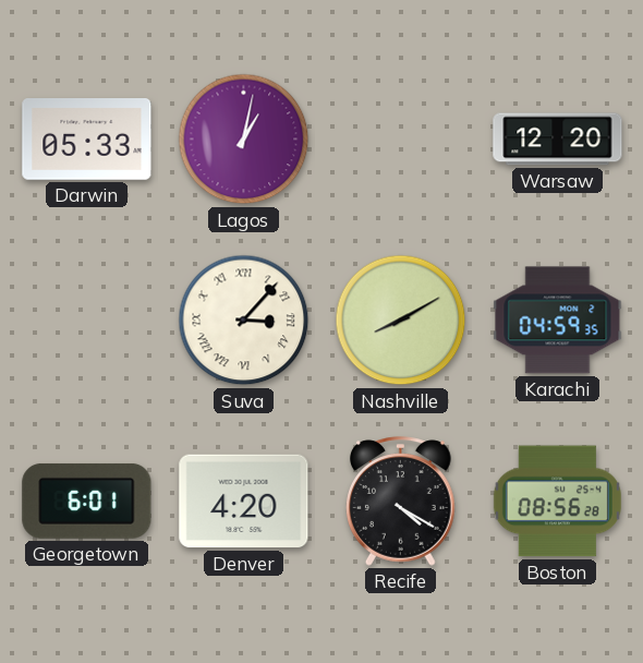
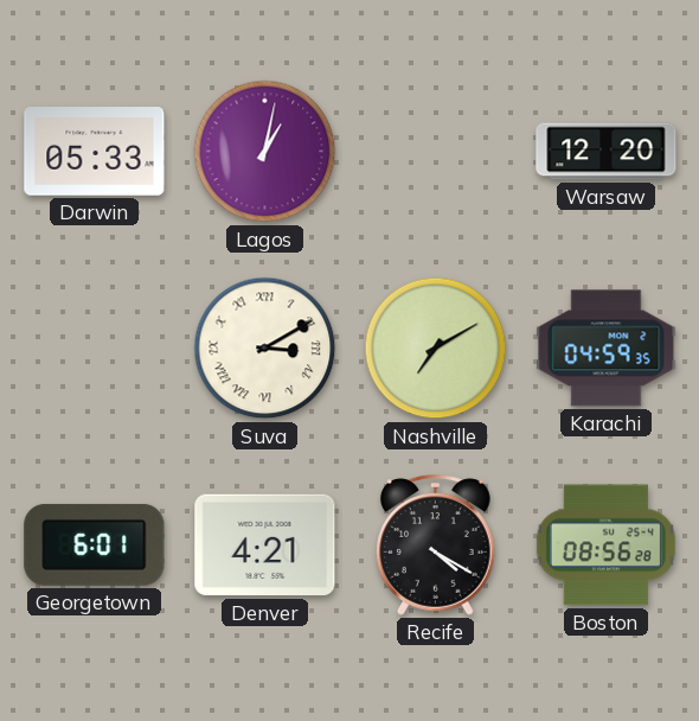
Suva: 3:07 -> 3:10 (265, 349)
Nashville: 8:10 -> 7:10 (436, 349)
Denver: 4:20 -> 4:21 (265, 545)
